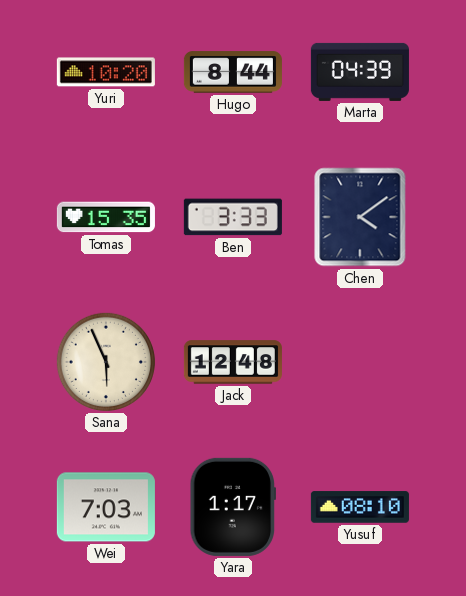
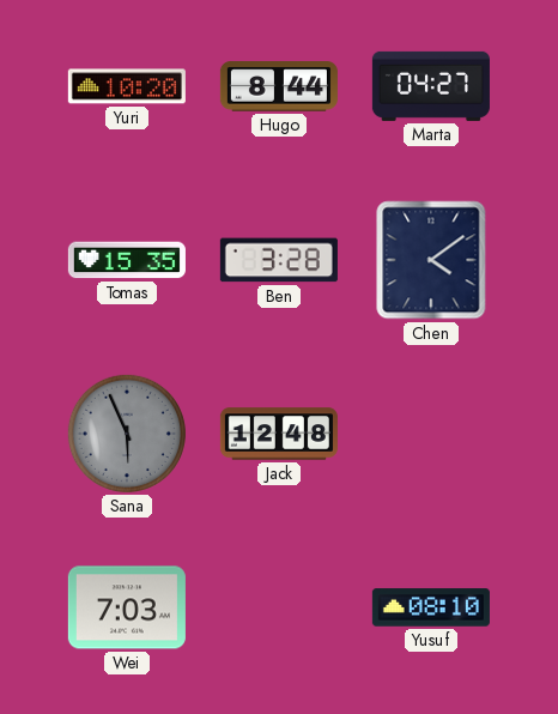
Marta: 04:39 -> 04:27 (431, 86)
Ben: 3:33 -> 3:28 (279, 260)
Sana dial: cream -> grey (127, 434)
Yara: 1:17 -> none (233, 507)
